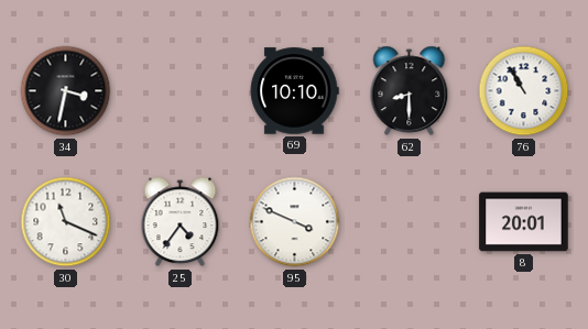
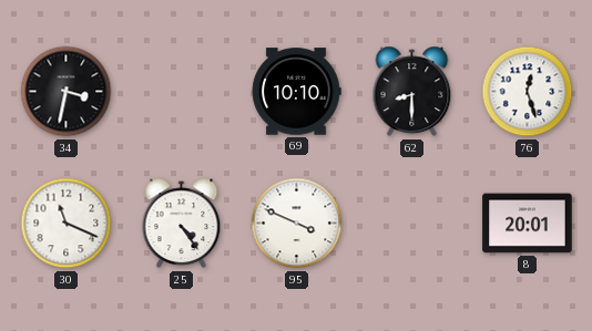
76: 10:55 -> 12:27 (528, 92)
25: 4:36 -> 4:24 (182, 224)
